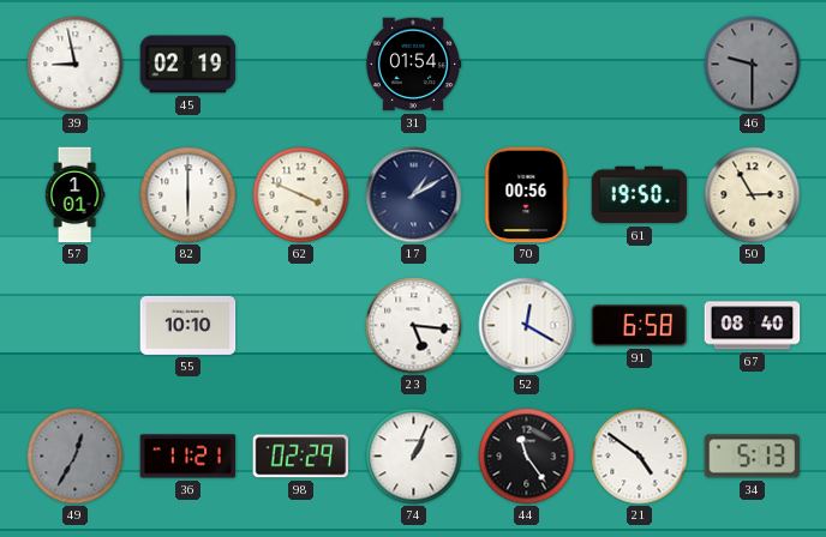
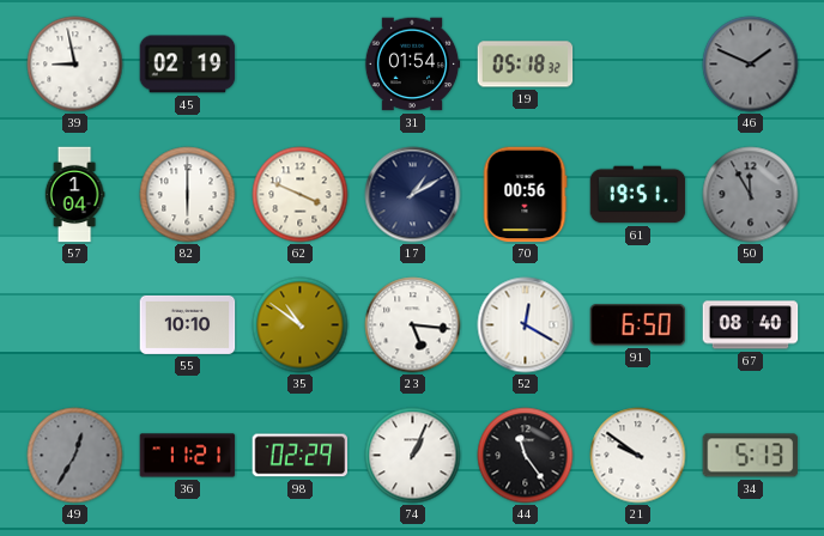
19: none -> 05:18 (526, 65)
46: 9:30 -> 1:49 (751, 65)
57: 1:01 -> 1:04 (74, 195)
61: 19:50 -> 19:51 (638, 195)
50: 2:55 -> 11:55 (751, 195)
50 dial: cream -> grey (751, 195)
35: none -> 10:51 (301, 325)
91: 6:58 -> 6:50 (638, 325)
21: 4:51 -> 9:51 (638, 456)
